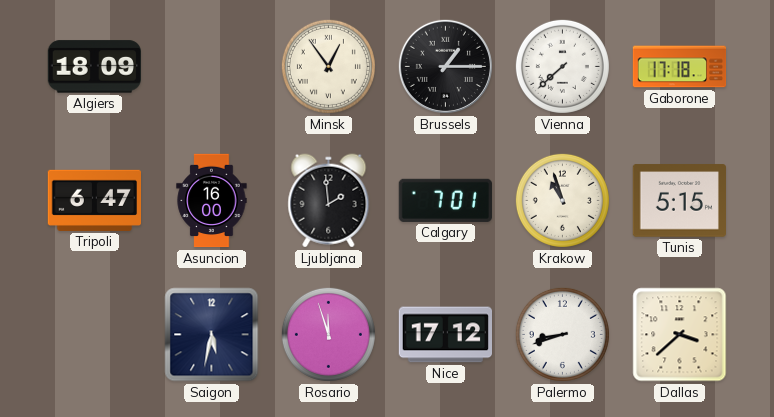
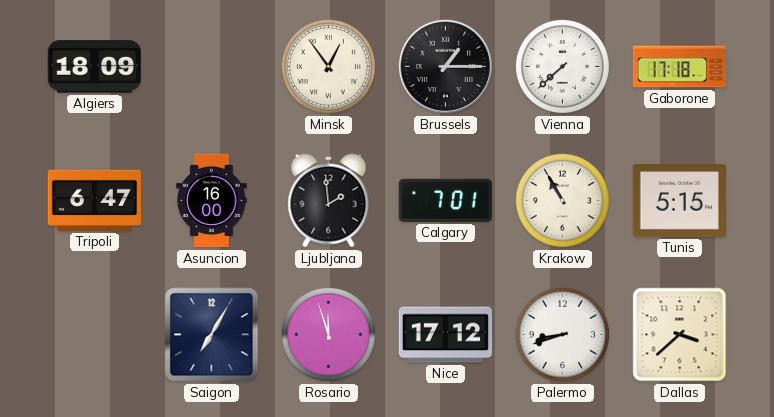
Krakow: 10:57 -> 10:55 (562, 200)
Saigon: 5:32 -> 7:05 (212, 335)
